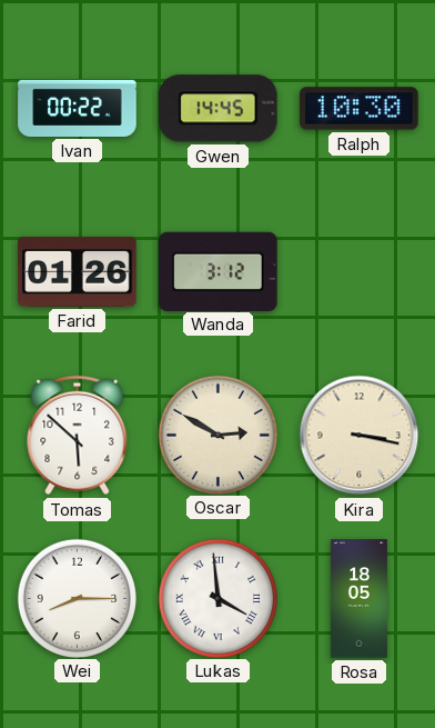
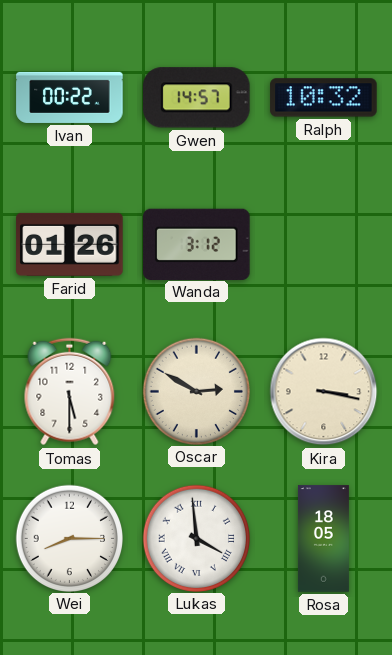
Gwen: 14:45 -> 14:57 (197, 98)
Ralph: 10:30 -> 10:32 (324, 98)
Tomas: 5:52 -> 5:30 (70, 392)
